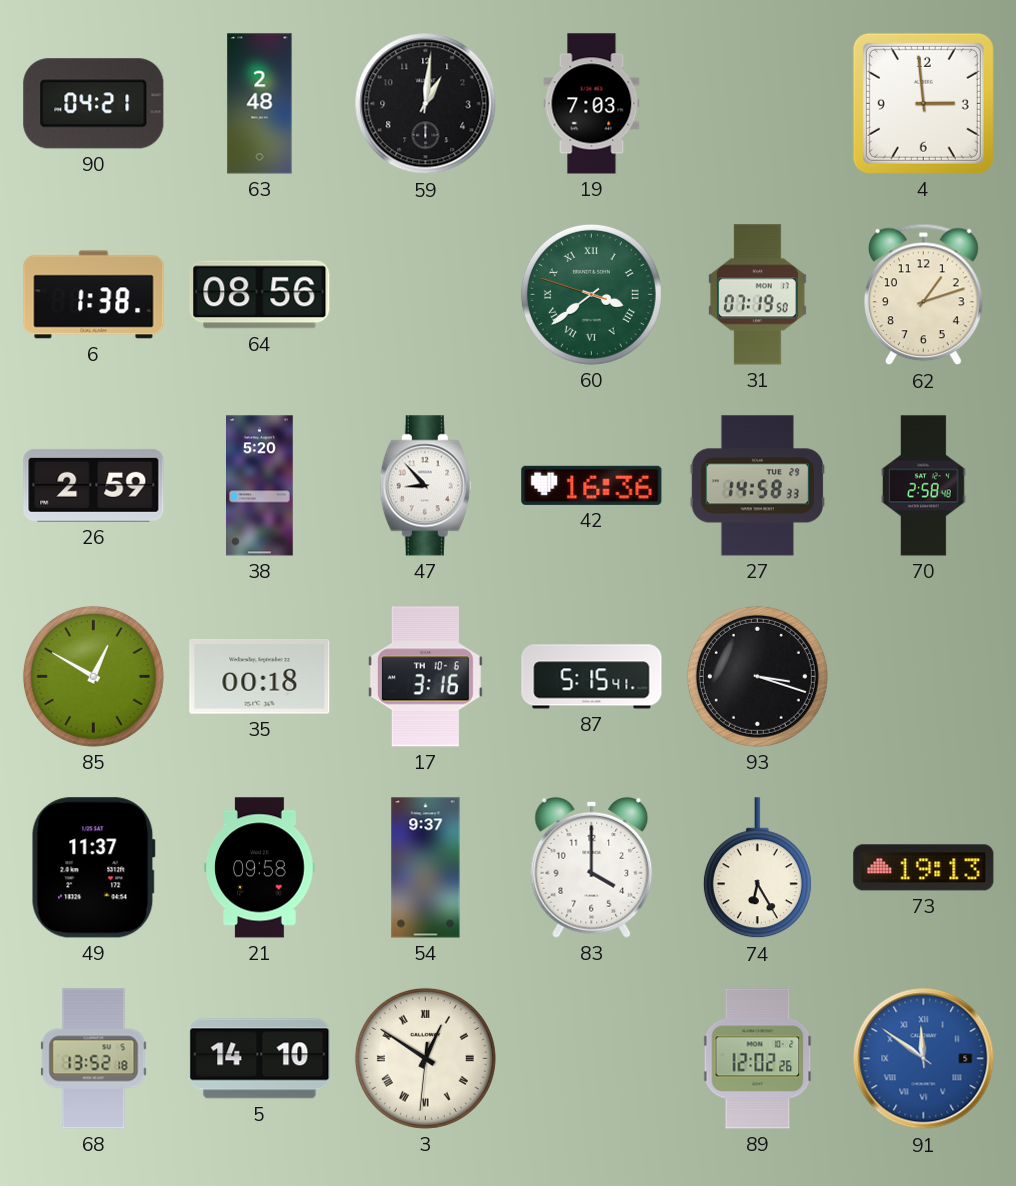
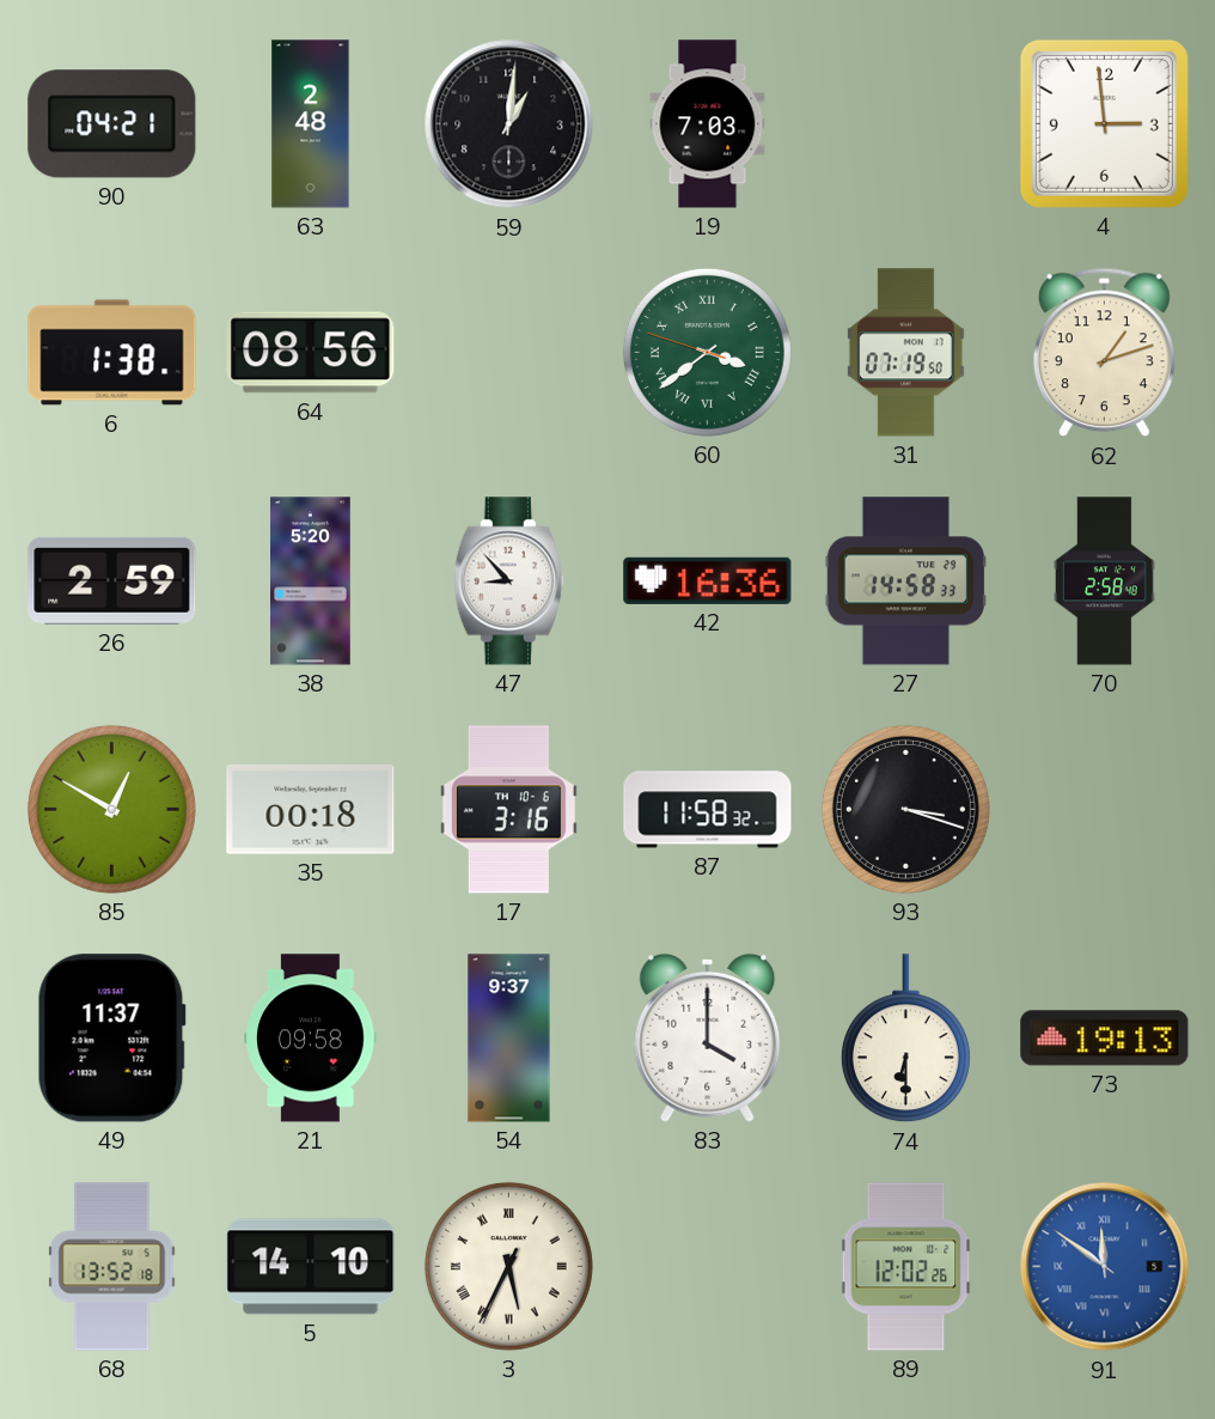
87: 5:15 -> 11:58 (708, 810)
74: 6:25 -> 6:30 (905, 1039)
3: 12:50 -> 5:34 (508, 1266)
